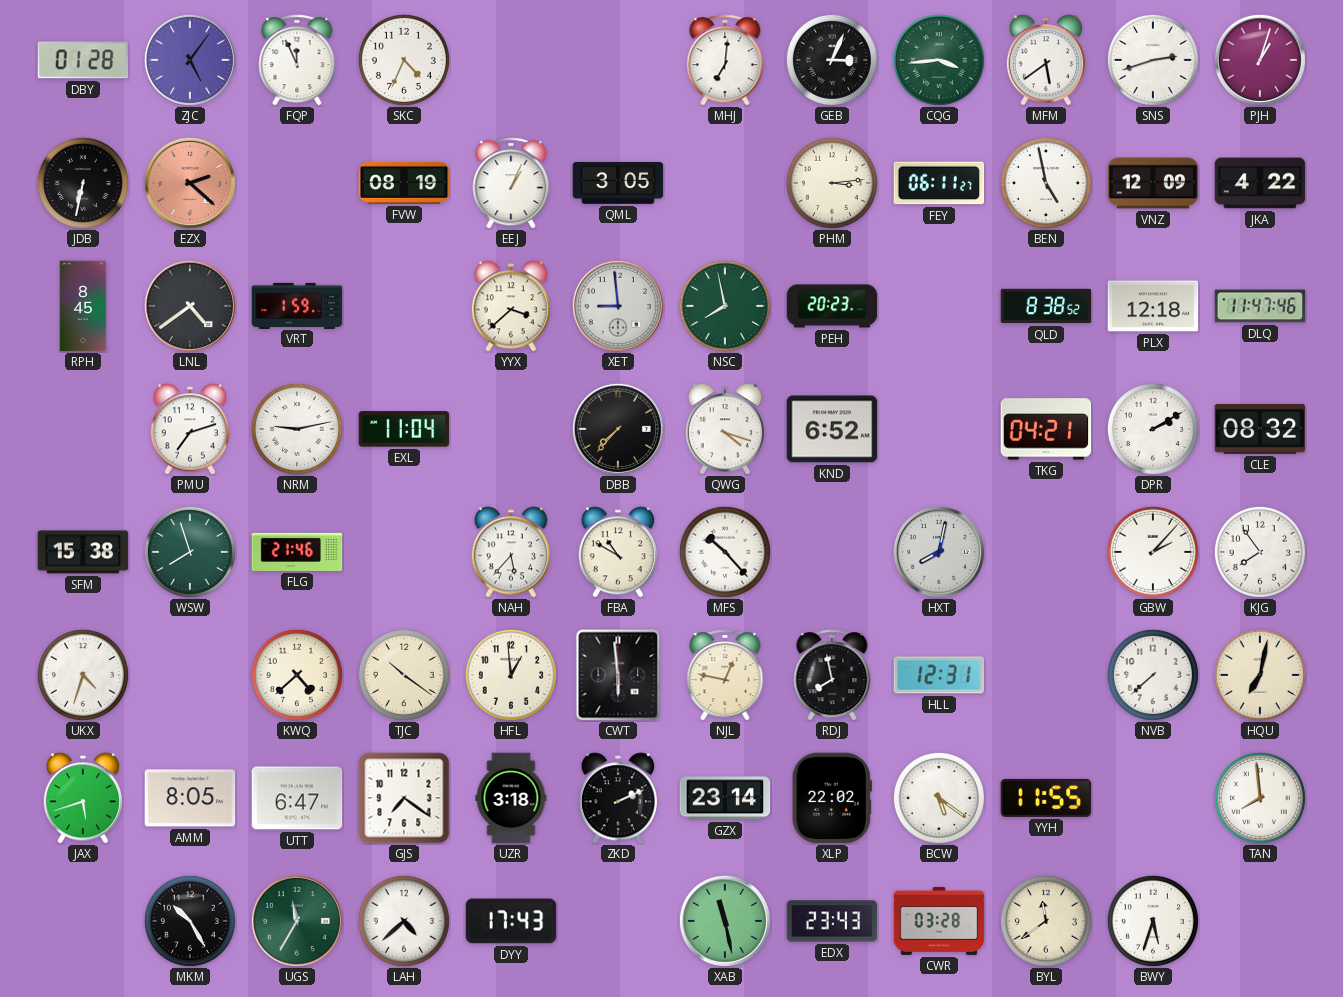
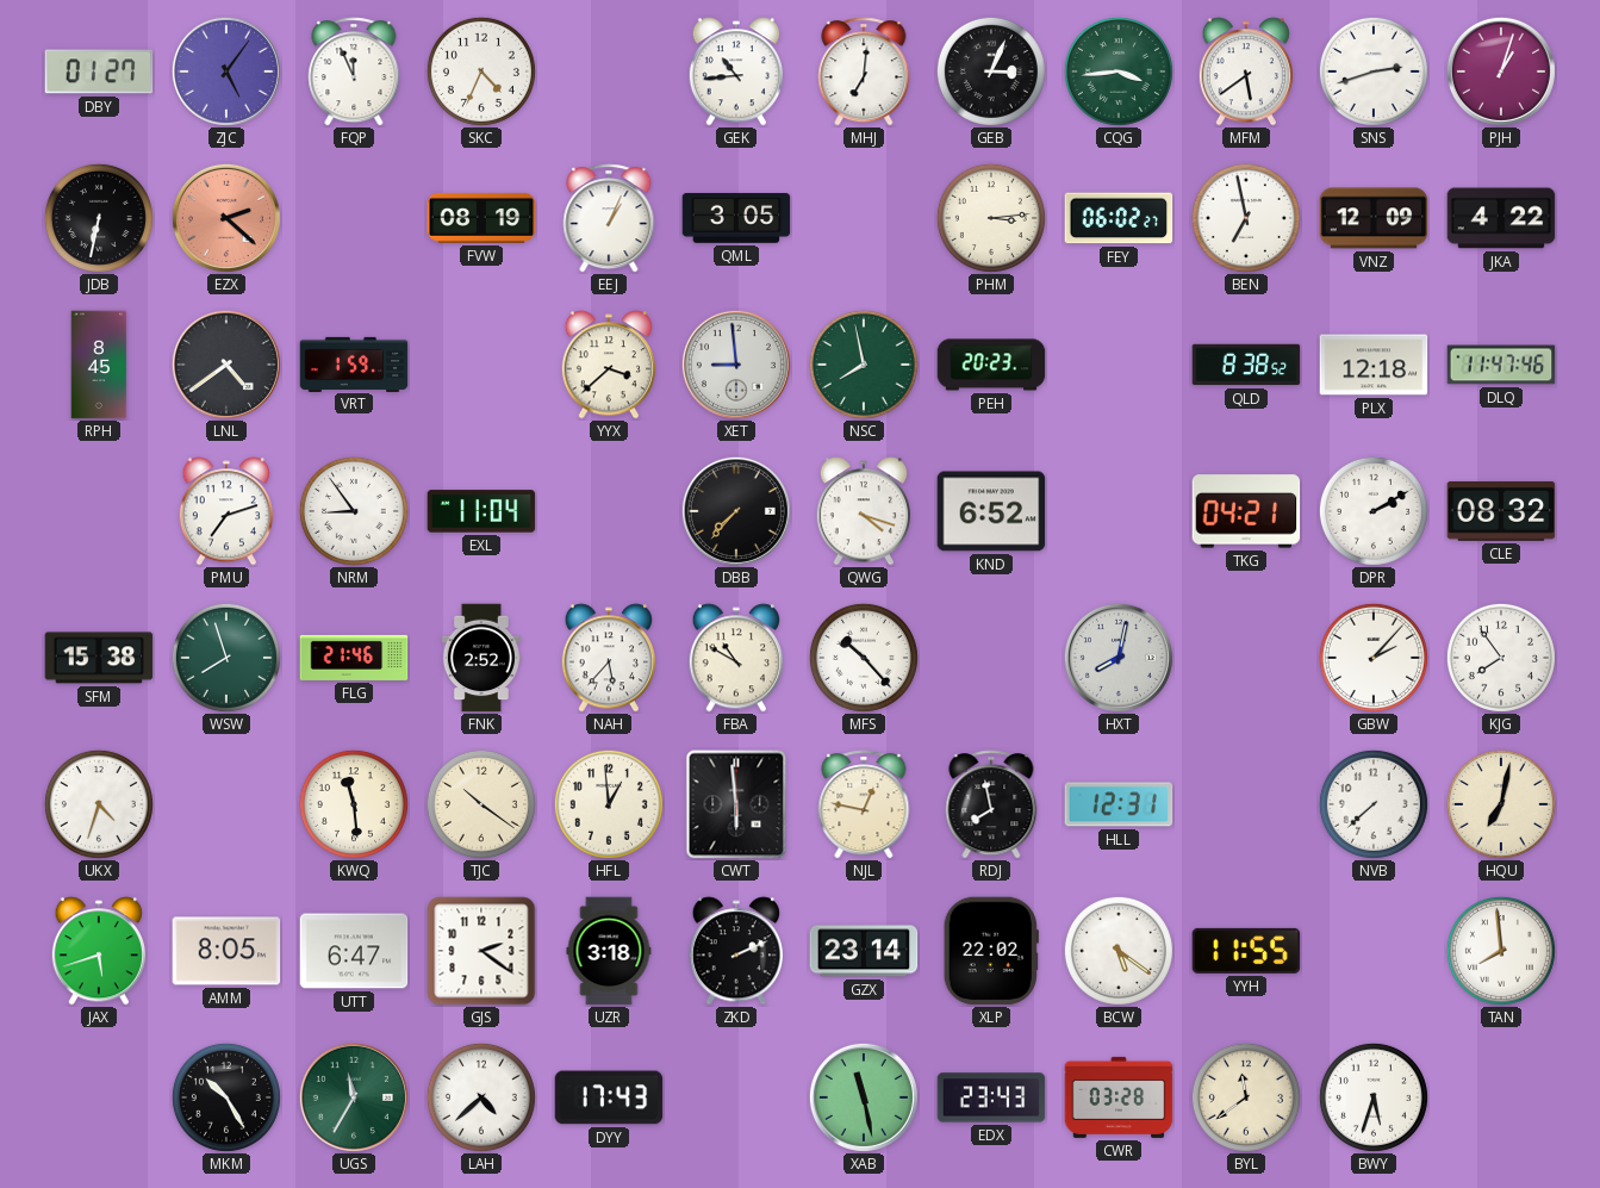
DBY: 01:28 -> 01:27 (99, 71)
GEK: none -> 10:44 (735, 71)
FEY: 06:11 -> 06:02 (1119, 218)
BEN: 4:58 -> 6:58 (1246, 218)
NRM: 9:13 -> 8:54 (354, 511)
FNK: none -> 2:52 (481, 658)
KWQ: 4:38 -> 11:29 (354, 804)
GJS: 7:21 -> 2:21 (481, 951)
